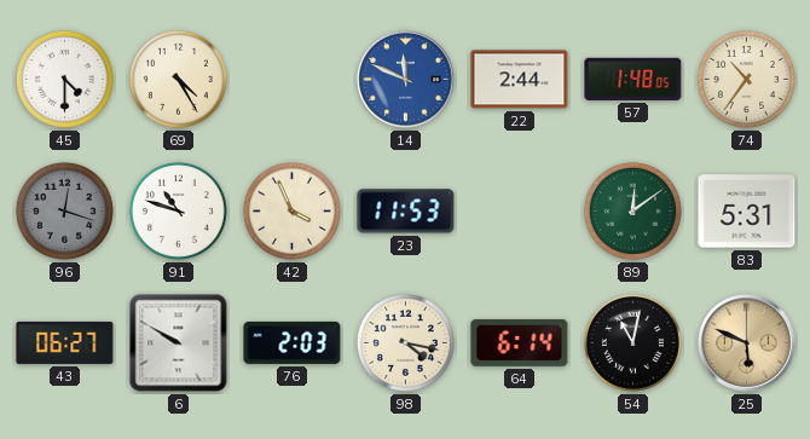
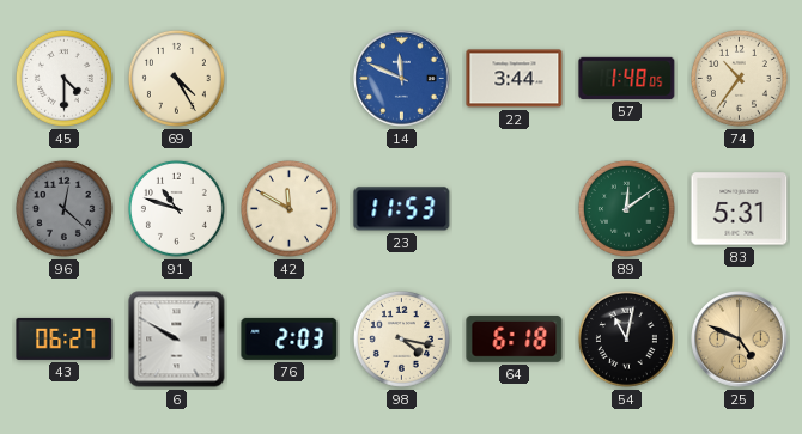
22: 2:44 -> 3:44 (515, 79)
96: 12:18 -> 12:22 (63, 208)
42: 3:56 -> 11:50 (288, 208)
64: 6:14 -> 6:18 (515, 338)
25: 5:49 -> 4:49 (740, 340)
